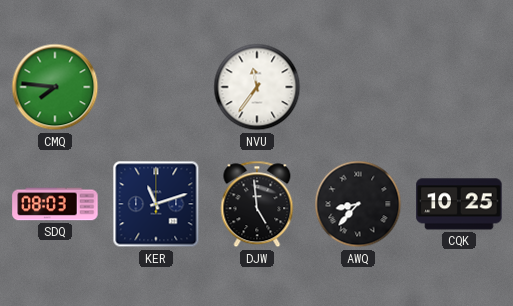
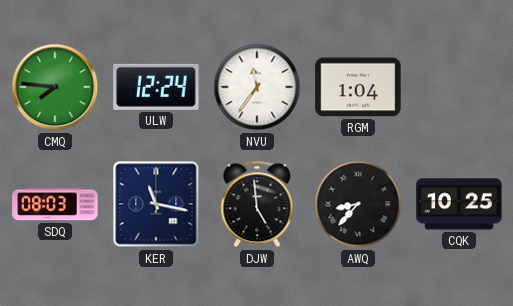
ULW: none -> 12:24 (156, 87)
RGM: none -> 1:04 (358, 87)
KER: 11:12 -> 11:17 (156, 204)
